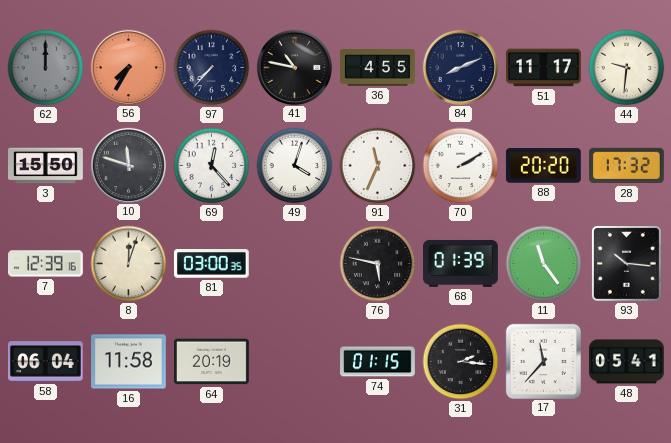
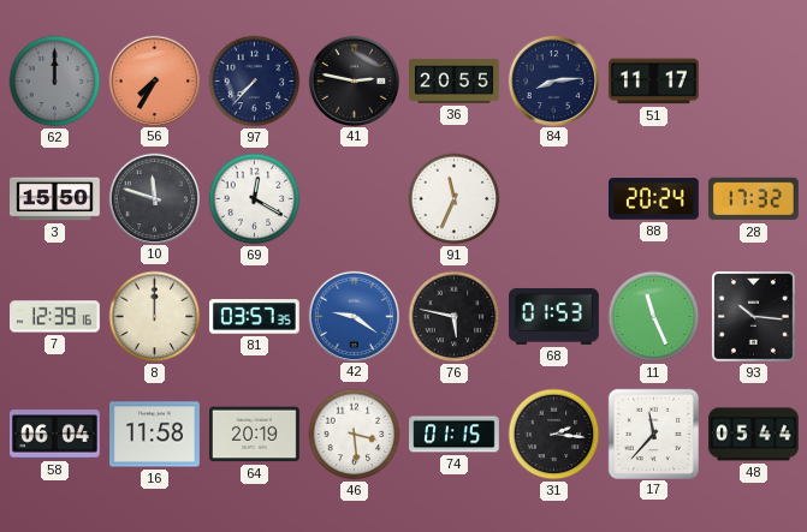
41: 10:47 -> 2:47 (354, 80)
36: 4:55 -> 20:55 (455, 82)
84: 8:11 -> 8:14 (553, 80)
44: 9:31 -> none (627, 68)
69: 12:23 -> 12:20 (255, 199)
49: 4:03 -> none (295, 166)
70: 2:10 -> none (461, 166)
88: 20:20 -> 20:24 (653, 199)
8: 12:03 -> 12:00 (155, 317)
81: 03:00 -> 03:57 (254, 317)
42: none -> 9:21 (354, 316)
68: 01:39 -> 01:53 (554, 316)
11: 11:24 -> 11:26 (654, 317)
46: none -> 3:29 (355, 435)
48: 05:41 -> 05:44 (754, 435)
